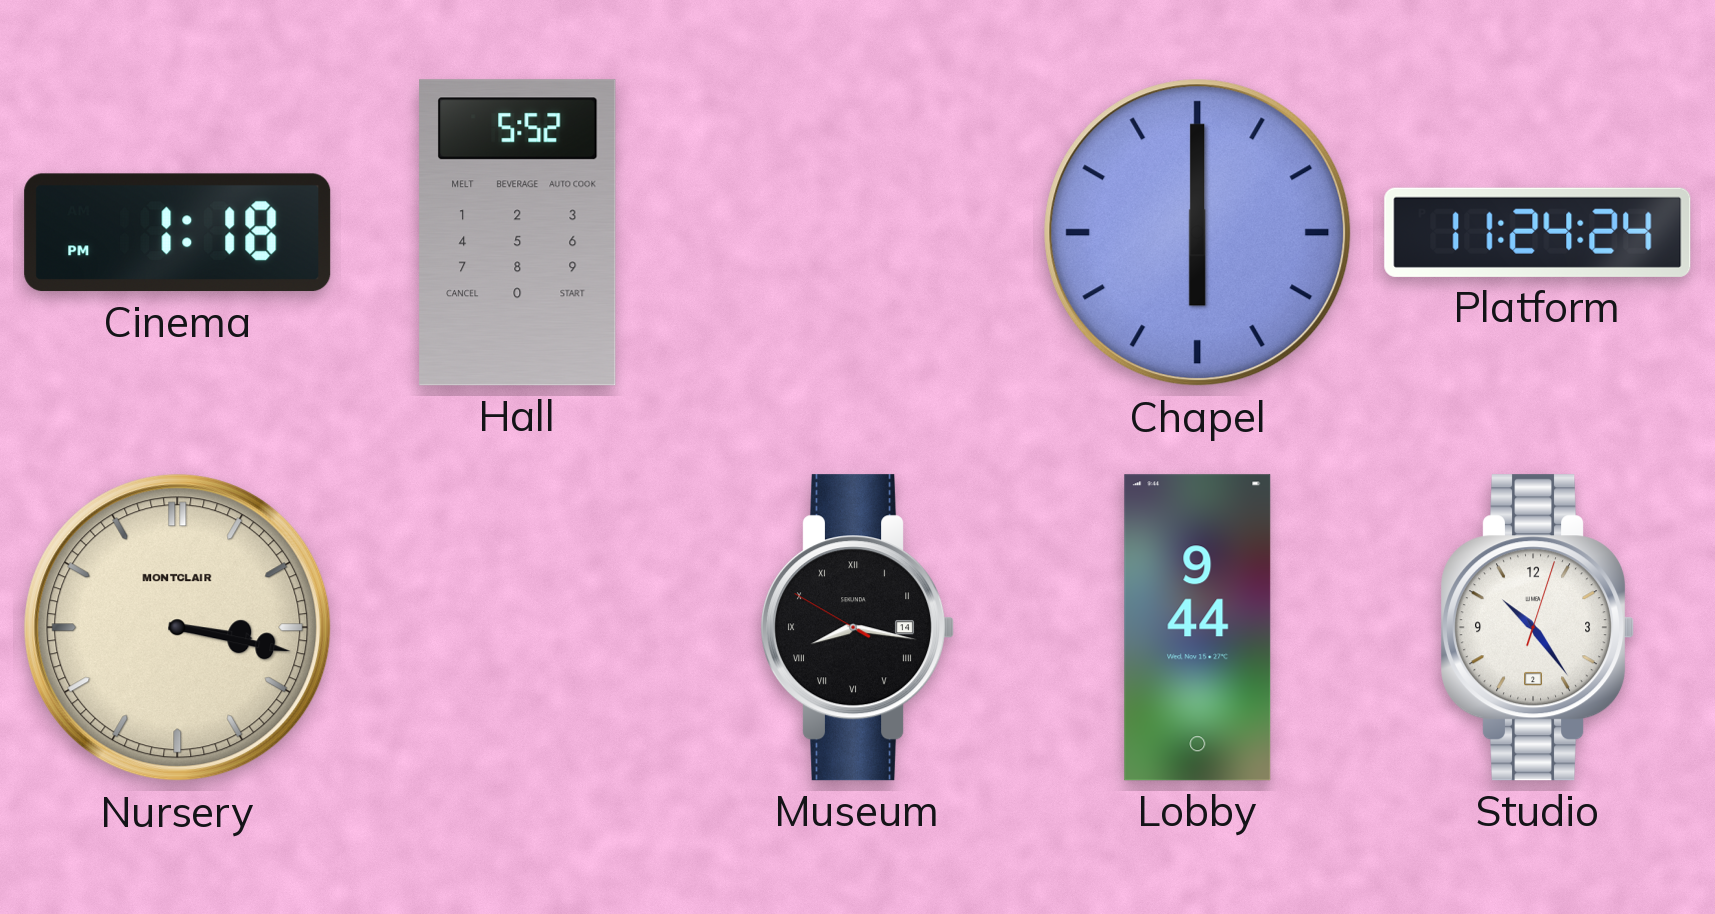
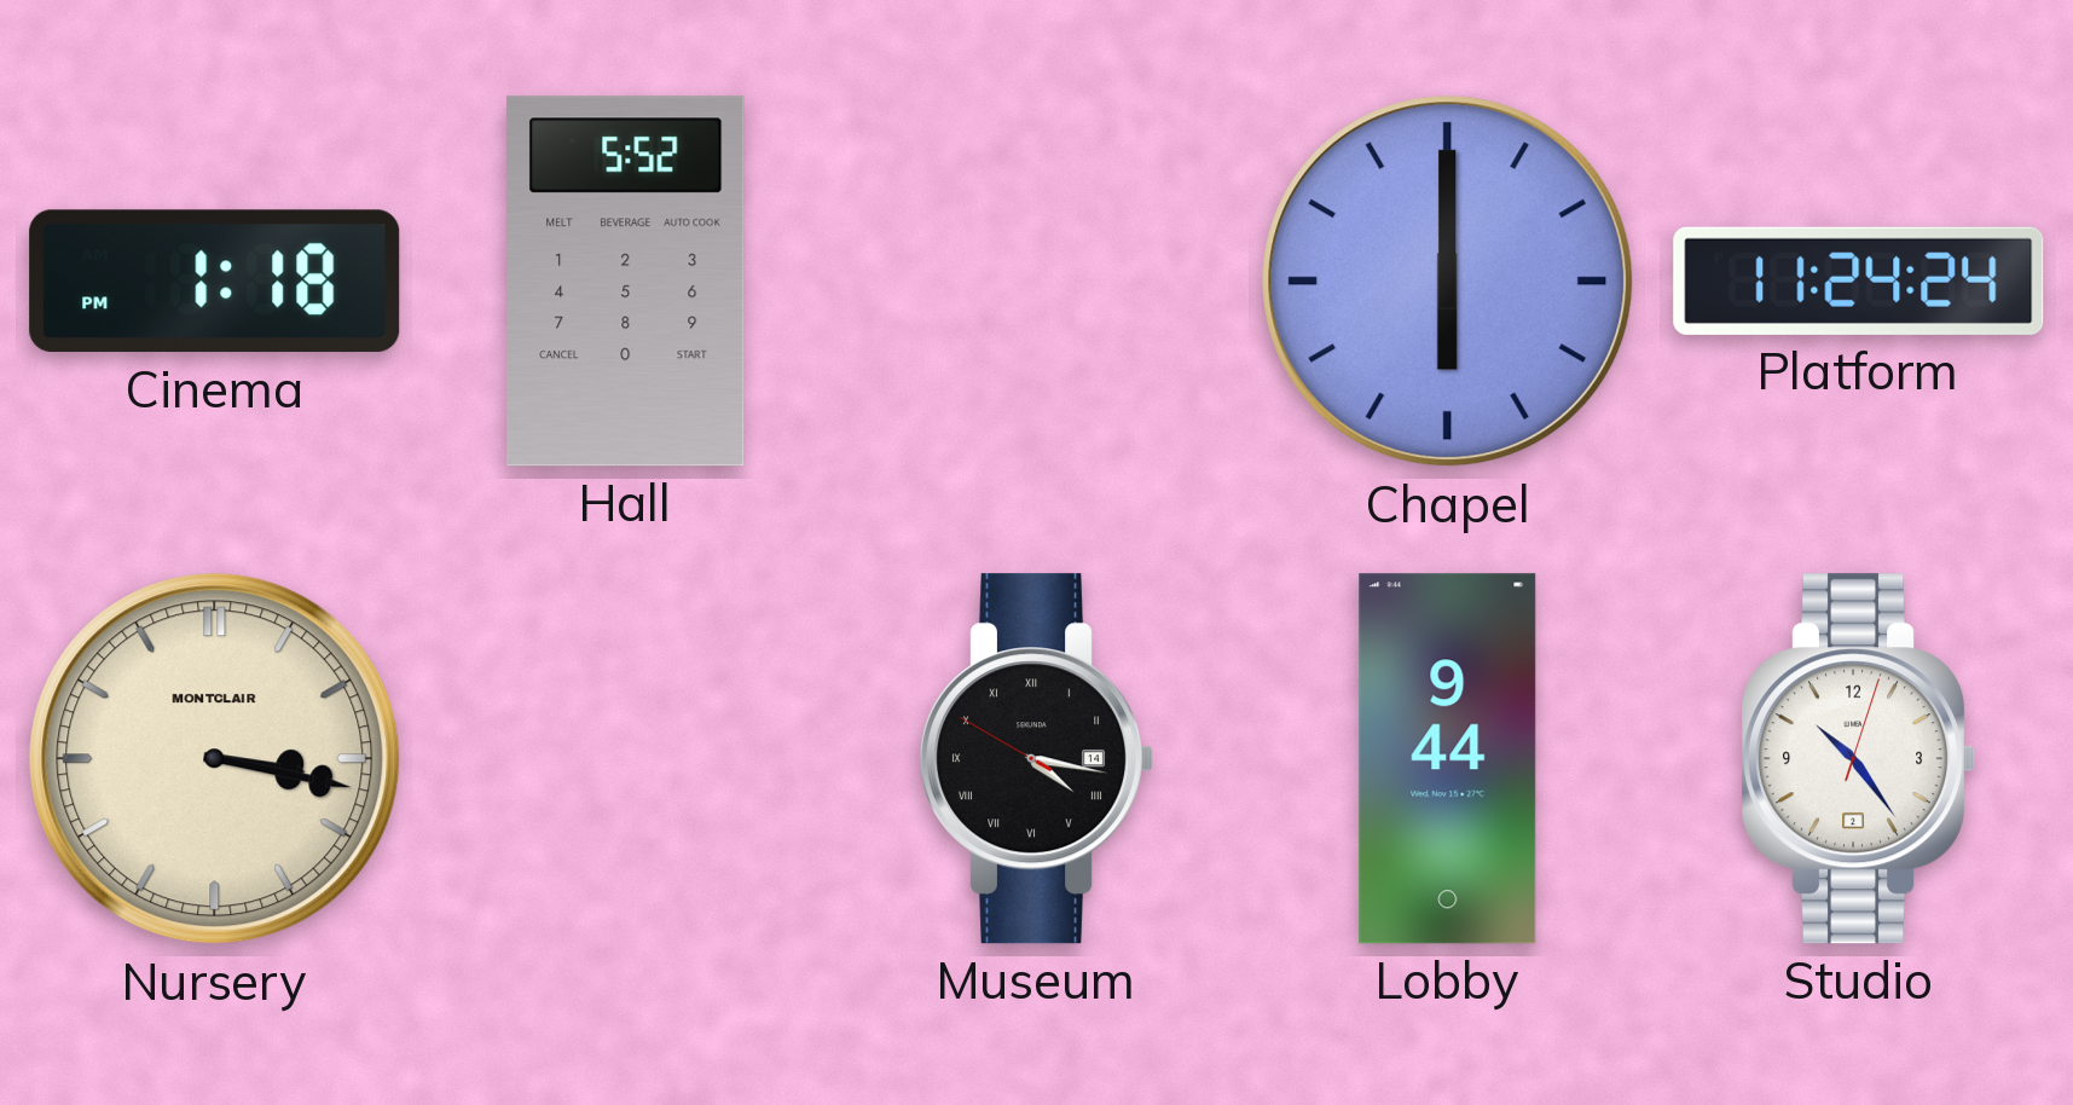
Museum: 8:16 -> 4:16 (1037, 759)
